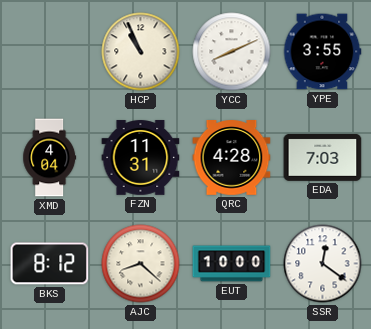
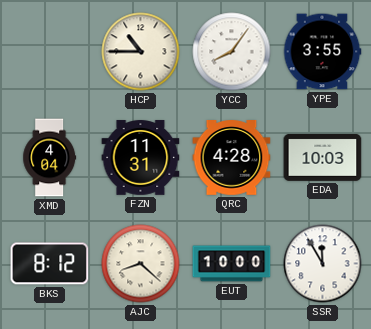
HCP: 10:56 -> 10:45 (141, 52)
YCC: 8:11 -> 8:06 (232, 52)
EDA: 7:03 -> 10:03 (323, 157)
SSR: 12:21 -> 11:55 (323, 264)
